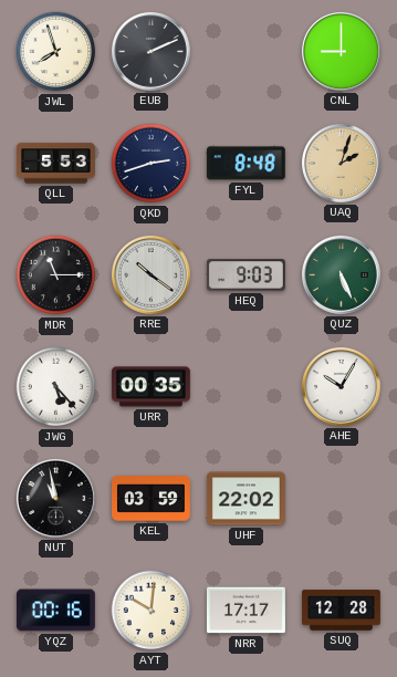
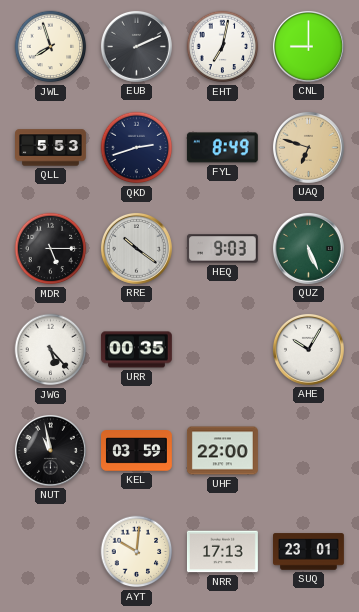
EHT: none -> 7:02 (223, 47)
FYL: 8:48 -> 8:49 (222, 148)
UAQ: 2:03 -> 6:48 (308, 147)
MDR: 11:15 -> 5:15 (51, 249)
UHF: 22:02 -> 22:00 (223, 451)
YQZ: 00:16 -> none (55, 611)
NRR: 17:17 -> 17:13 (222, 552)
SUQ: 12:28 -> 23:01 (309, 552)
